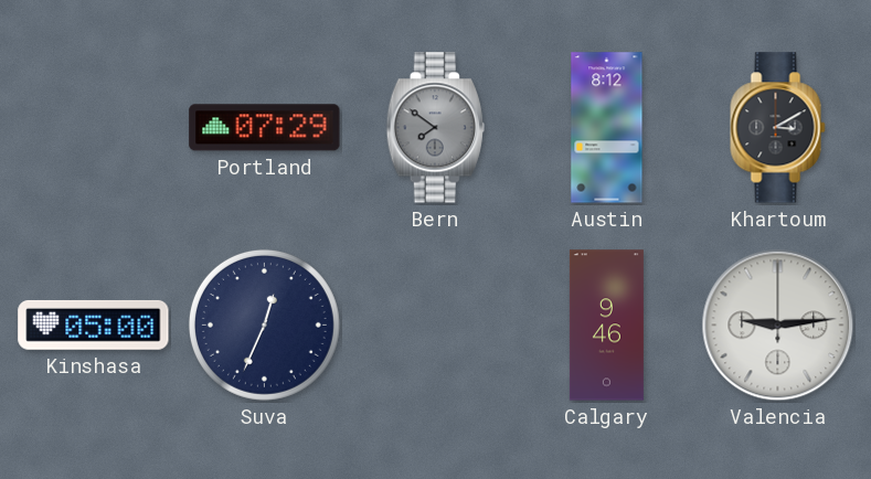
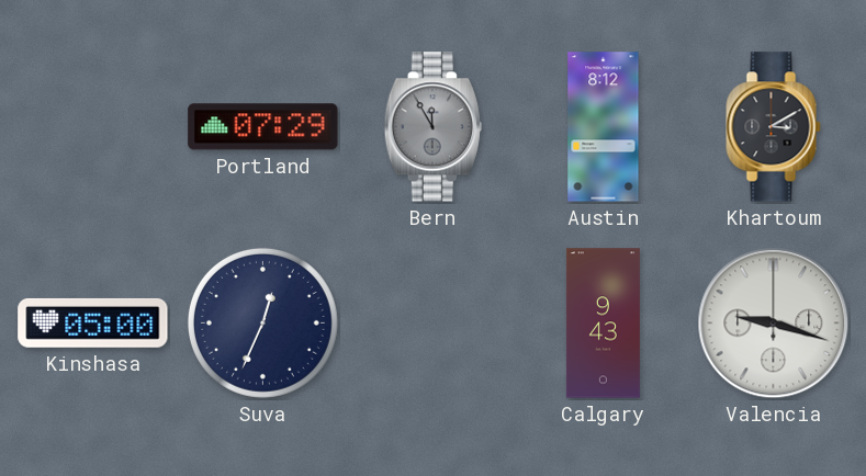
Bern: 7:51 -> 11:55 (432, 127)
Calgary: 9:46 -> 9:43 (603, 324)
Valencia: 9:14 -> 9:18 (774, 324)
